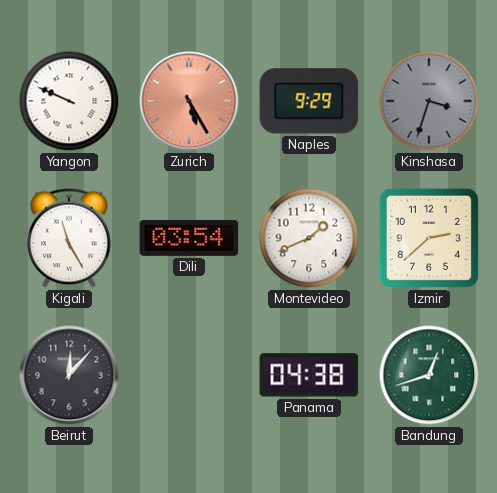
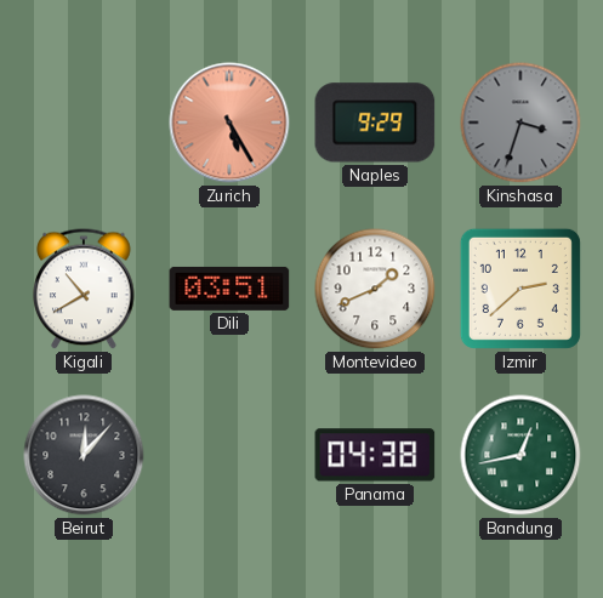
Yangon: 9:49 -> none (69, 101)
Kigali: 11:25 -> 10:40 (84, 289)
Dili: 03:54 -> 03:51 (229, 289)
Bandung: 12:42 -> 12:43 (520, 455)
